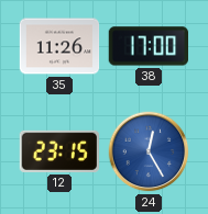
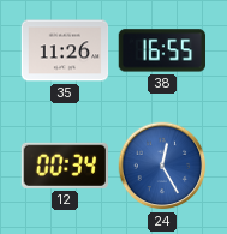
38: 17:00 -> 16:55 (161, 50)
12: 23:15 -> 00:34 (64, 166)
